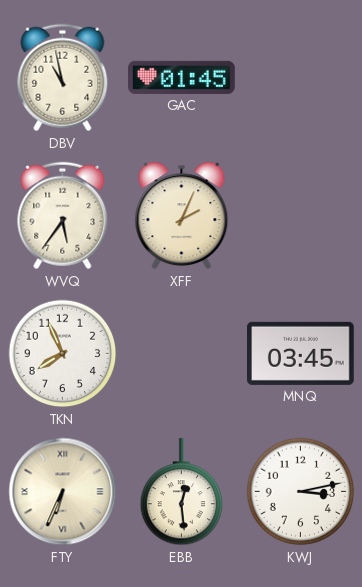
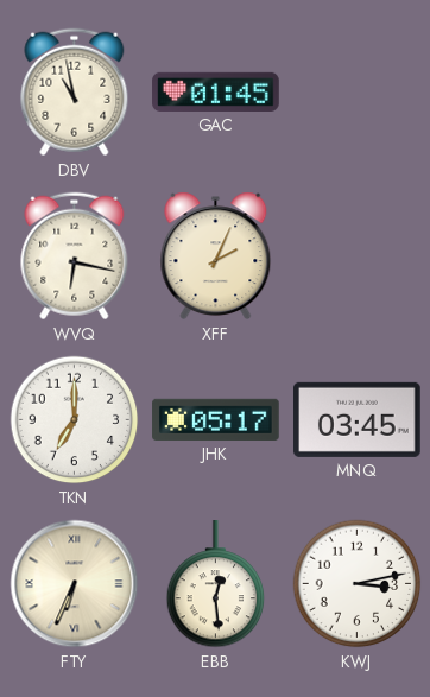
WVQ: 5:36 -> 6:17 (75, 256)
TKN: 7:56 -> 7:00 (75, 420)
JHK: none -> 05:17 (216, 419)
